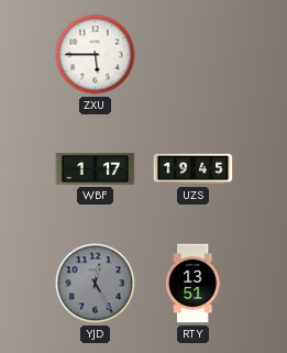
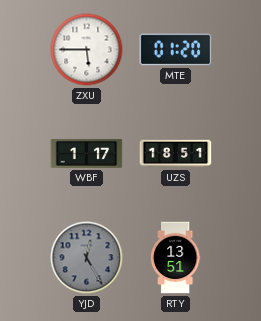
MTE: none -> 01:20 (176, 50)
UZS: 19:45 -> 18:51 (176, 154)
